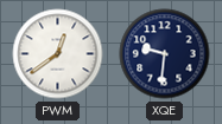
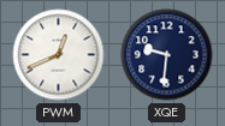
PWM: 12:39 -> 12:41 (59, 55)
